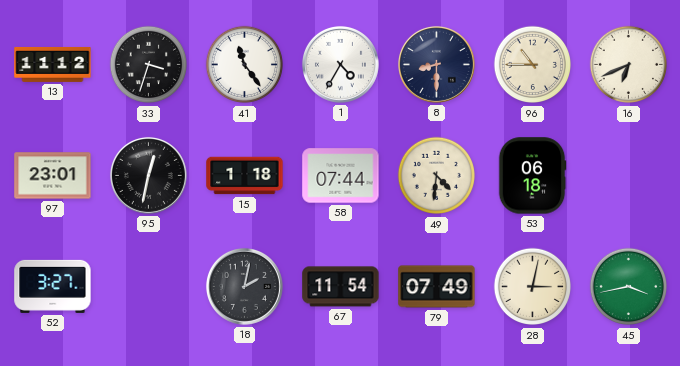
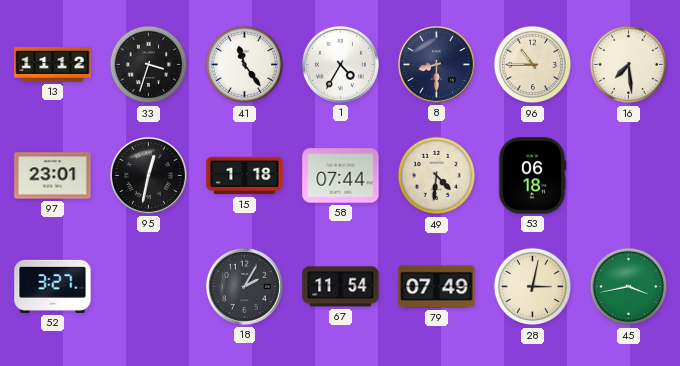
16: 6:41 -> 7:29 (629, 65)
18: 2:02 -> 2:05 (244, 286)
